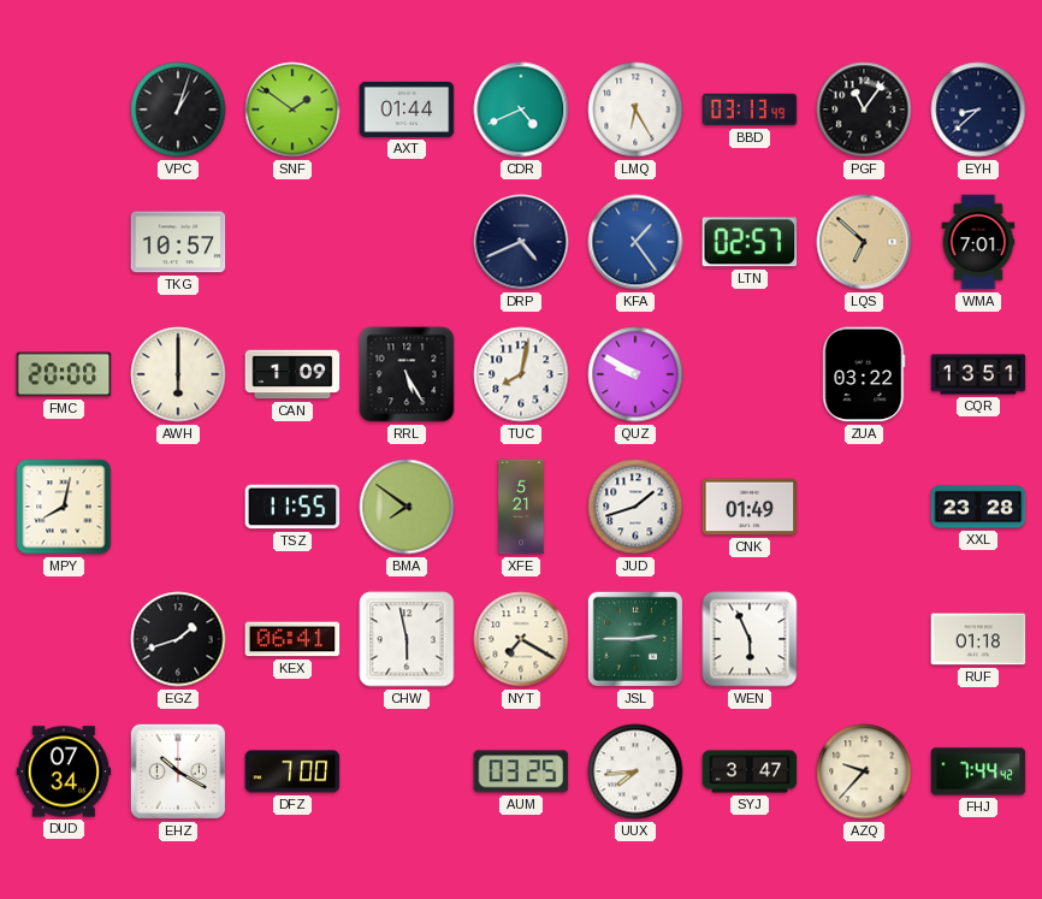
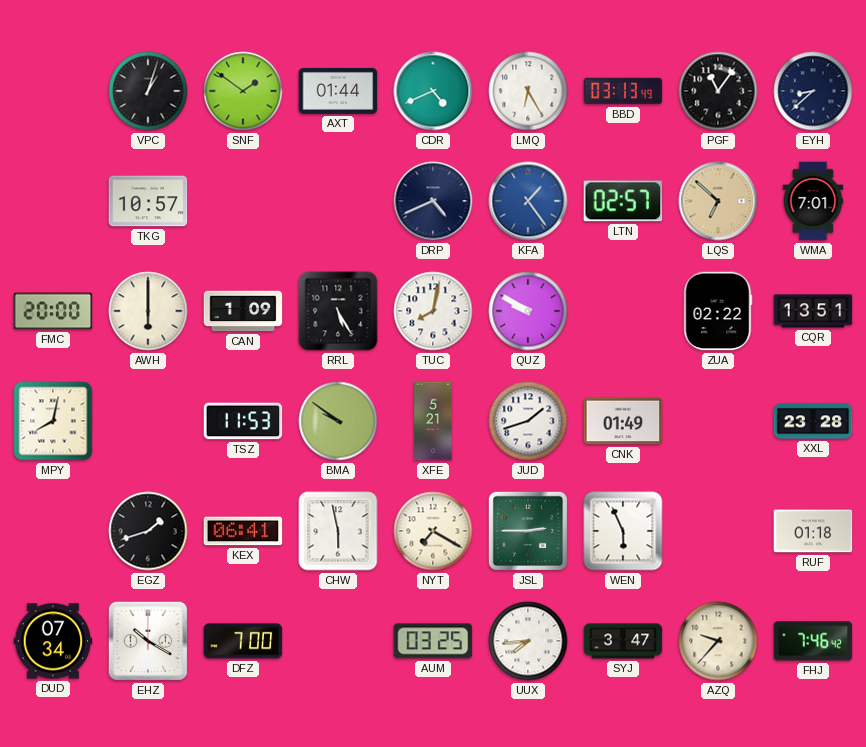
ZUA: 03:22 -> 02:22 (718, 311)
TSZ: 11:55 -> 11:53 (243, 421)
BMA: 7:51 -> 9:51 (338, 421)
FHJ: 7:44 -> 7:46 (813, 641)
